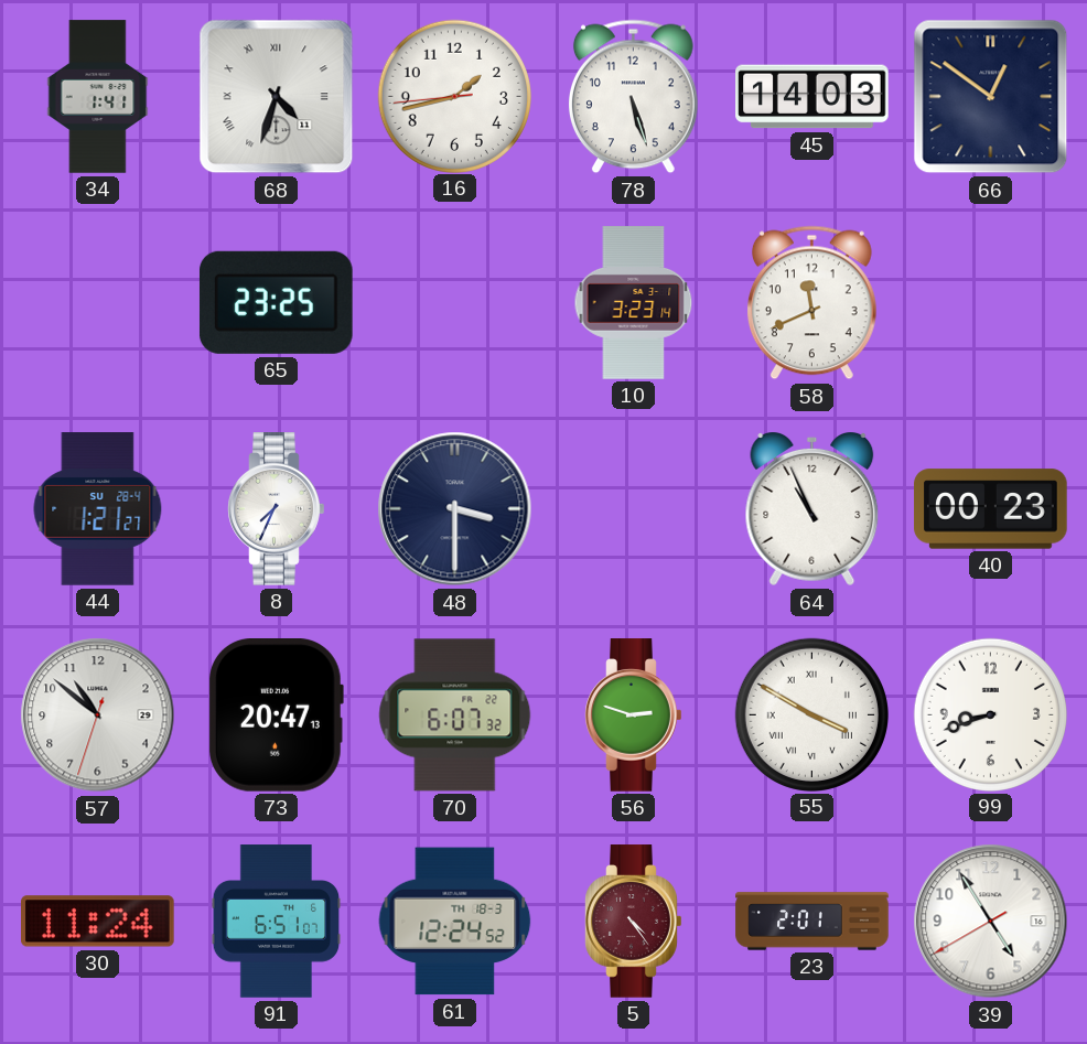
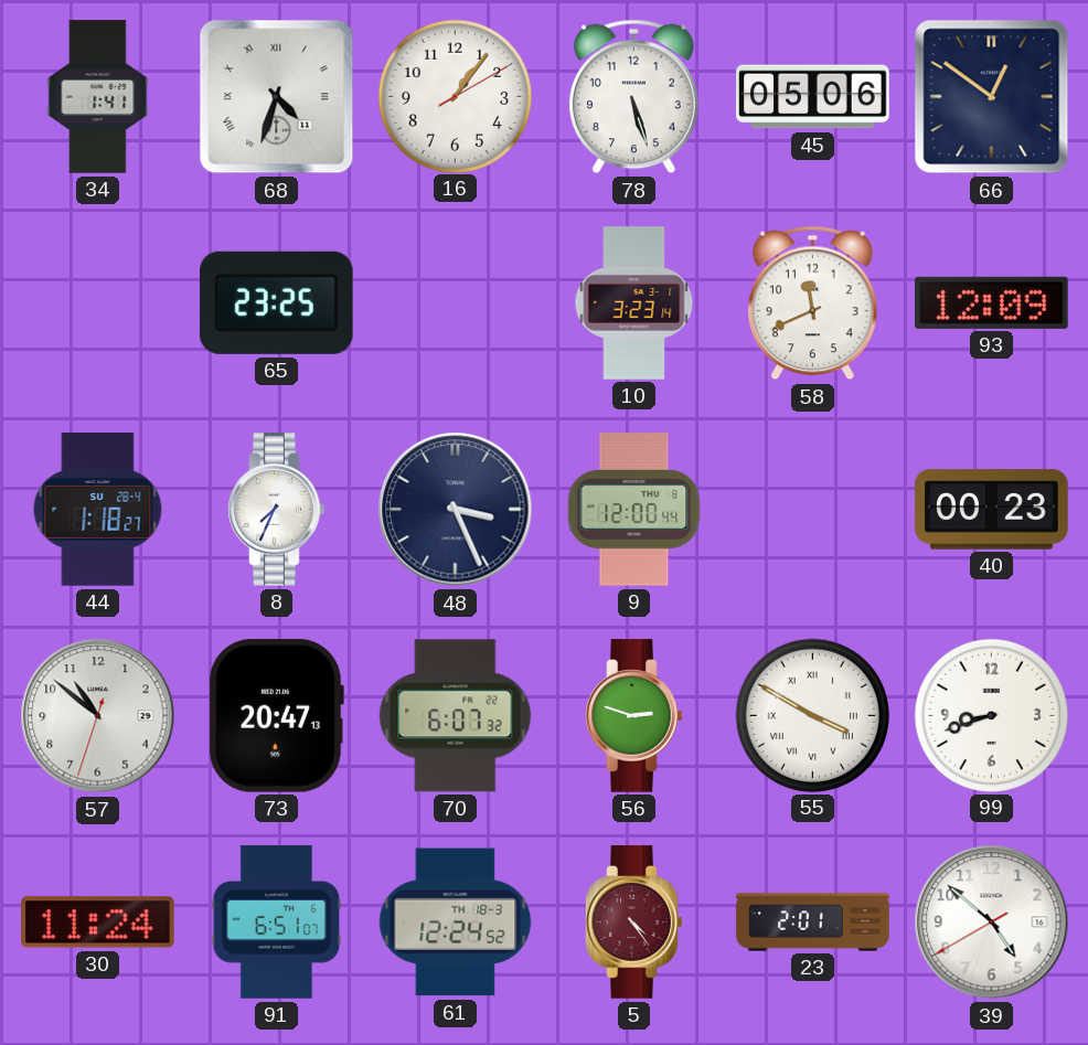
16: 1:42 -> 1:06 (455, 96)
45: 14:03 -> 05:06 (813, 97)
93: none -> 12:09 (992, 302)
44: 1:21 -> 1:18 (98, 510)
48: 3:30 -> 3:26 (456, 510)
9: none -> 12:00 (634, 510)
64: 10:56 -> none (812, 510)
39: 4:54 -> 4:51 (992, 923)
